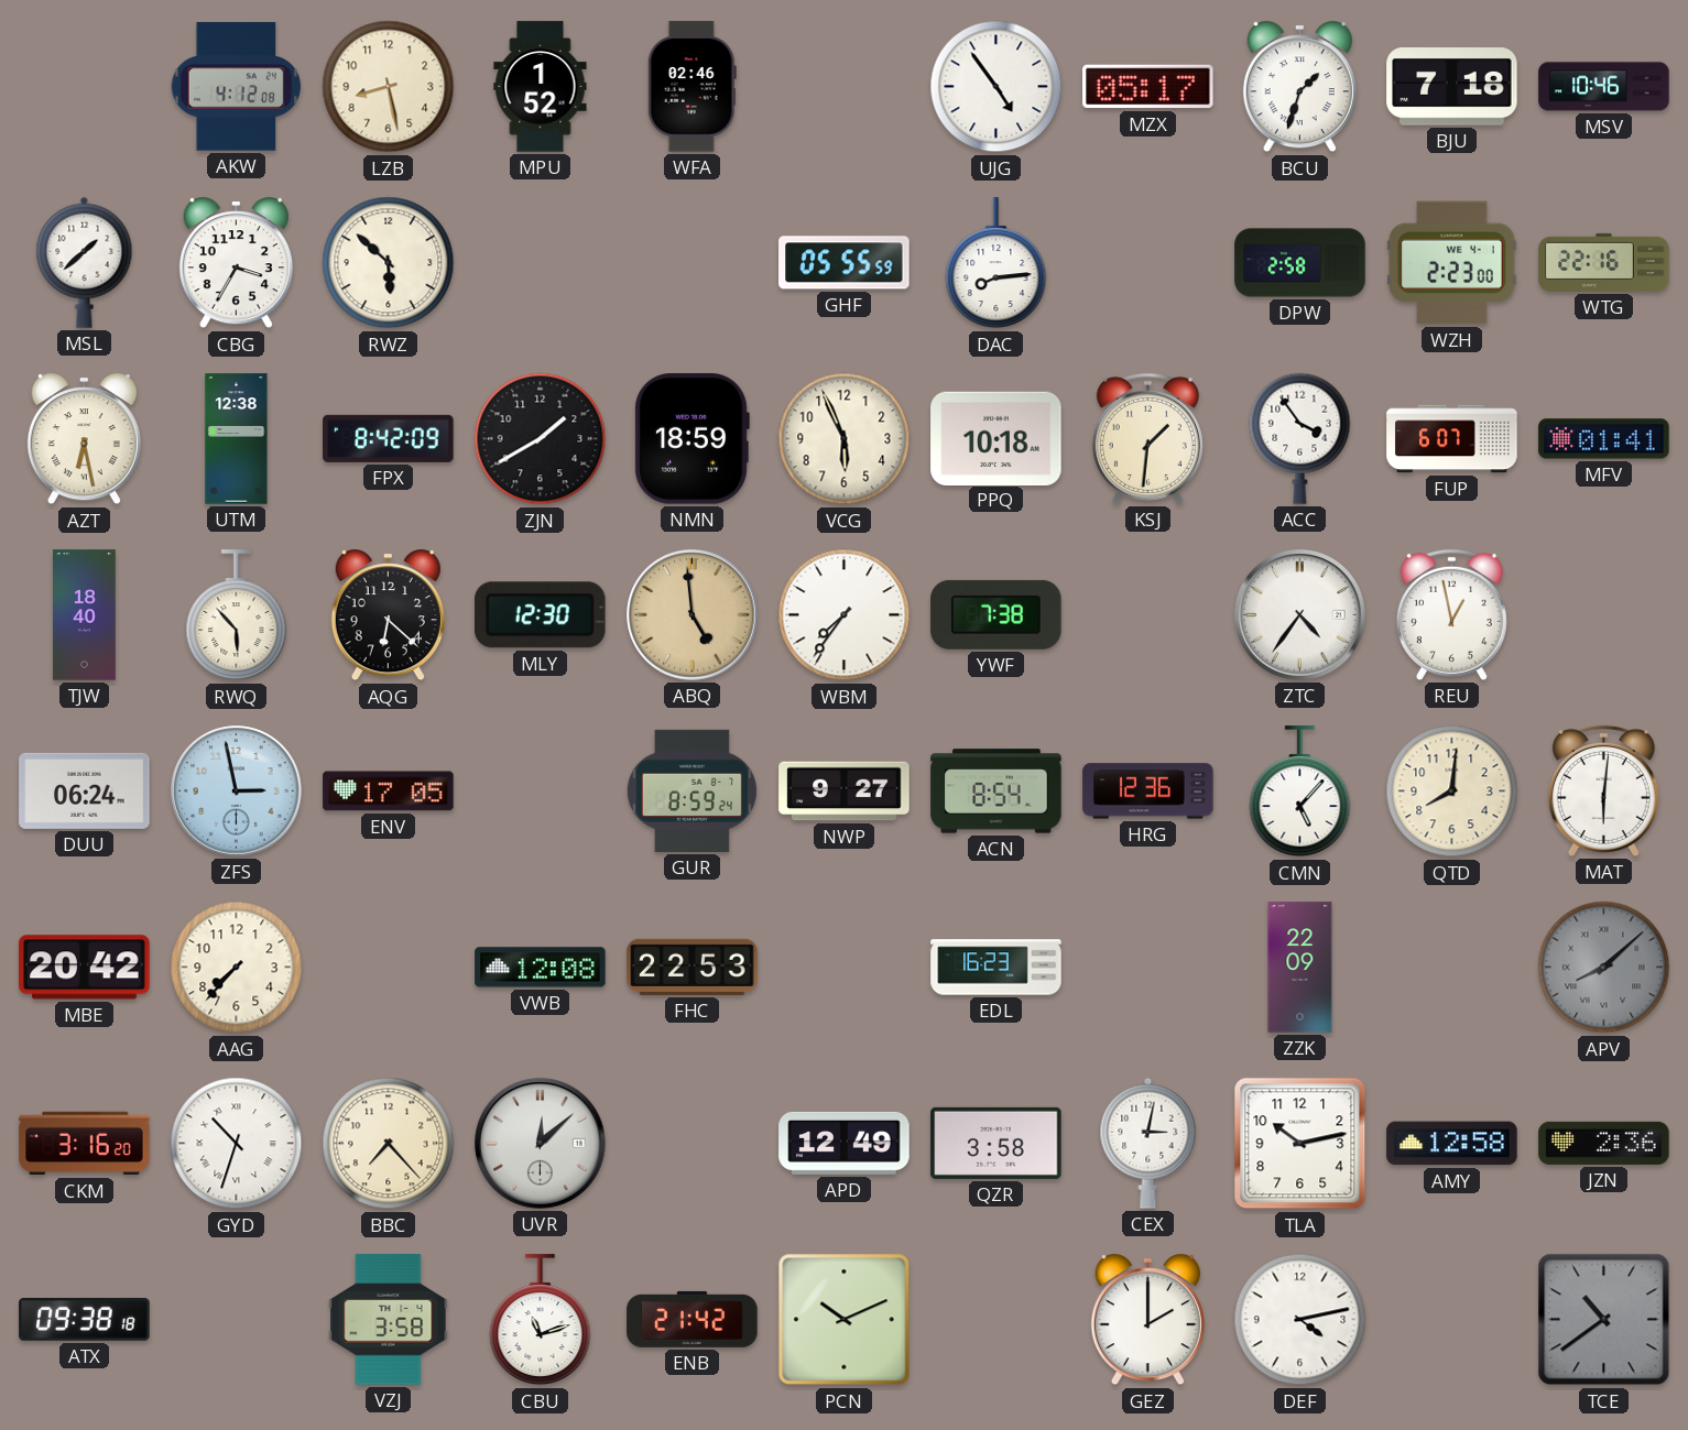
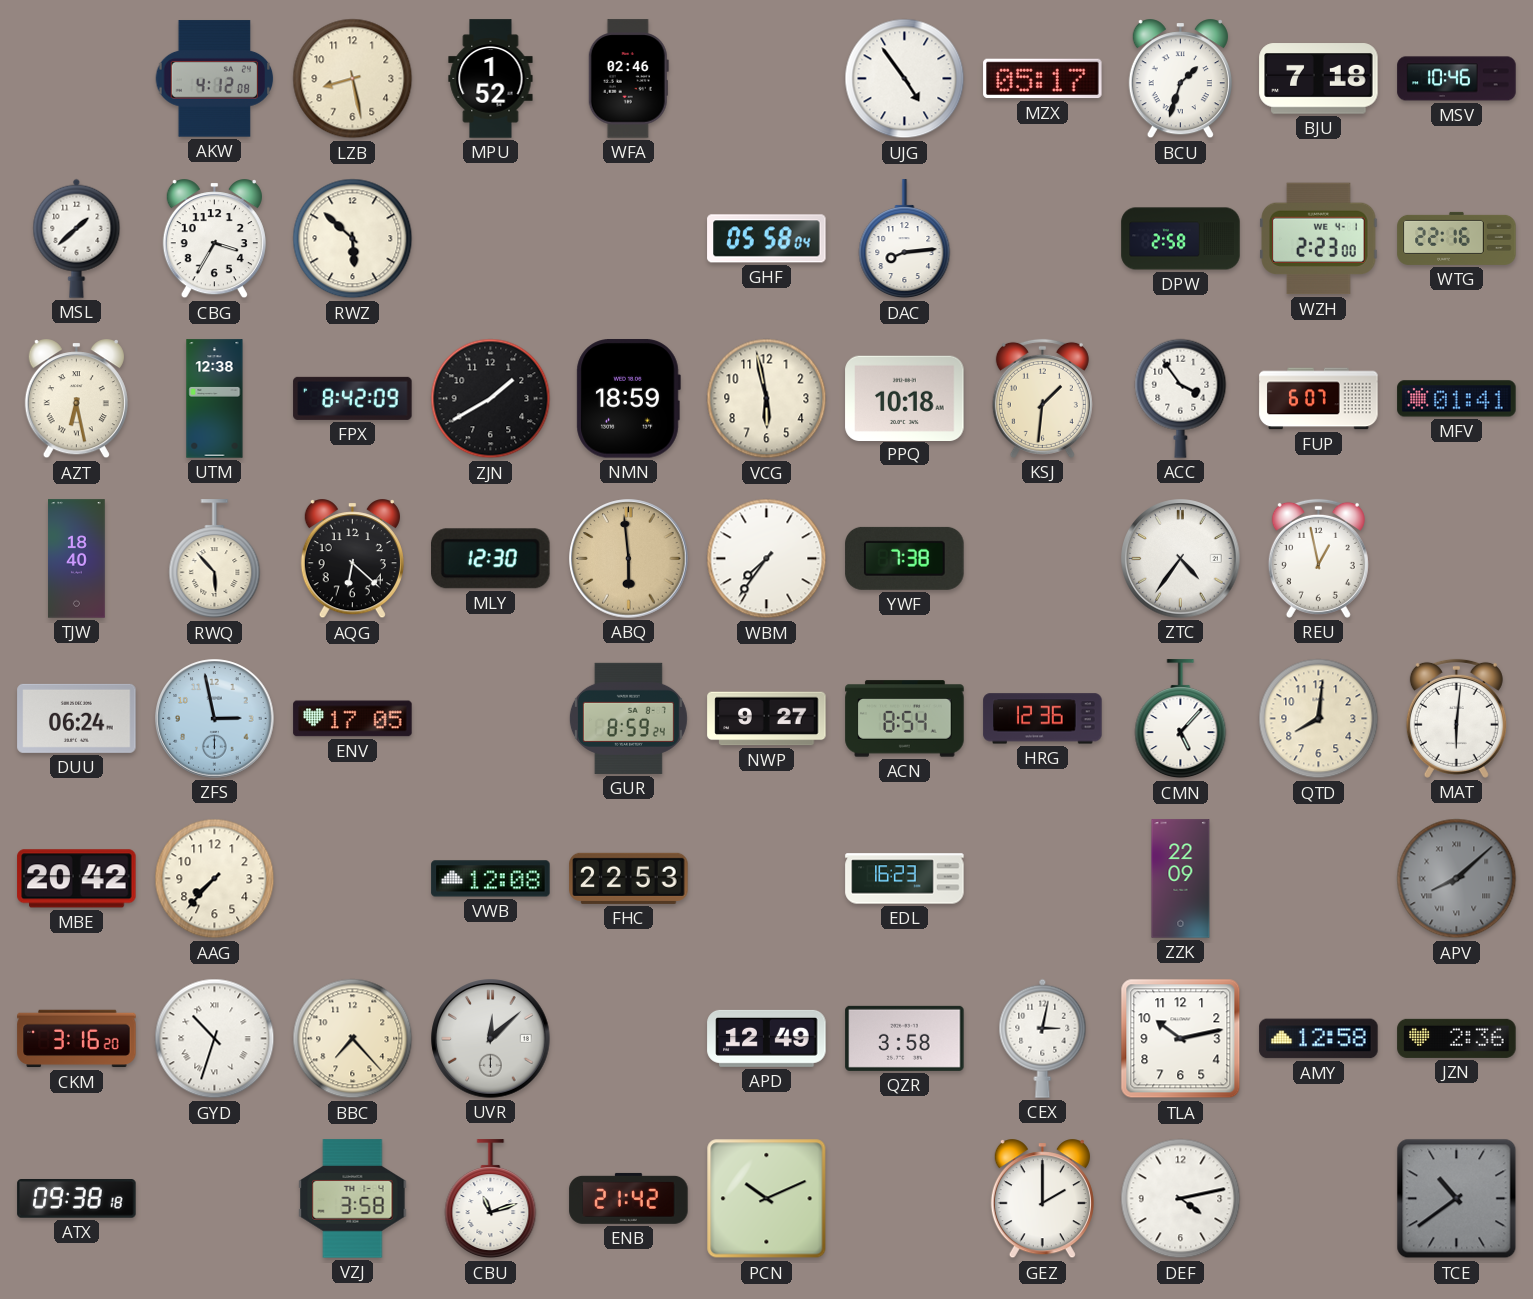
GHF: 05:55 -> 05:58 (767, 239)
VCG: 5:56 -> 5:58 (767, 399)
ABQ: 4:59 -> 5:59 (629, 559)
